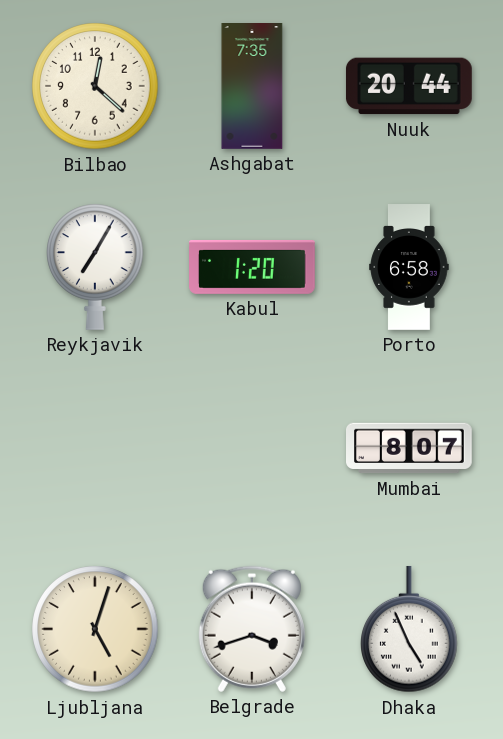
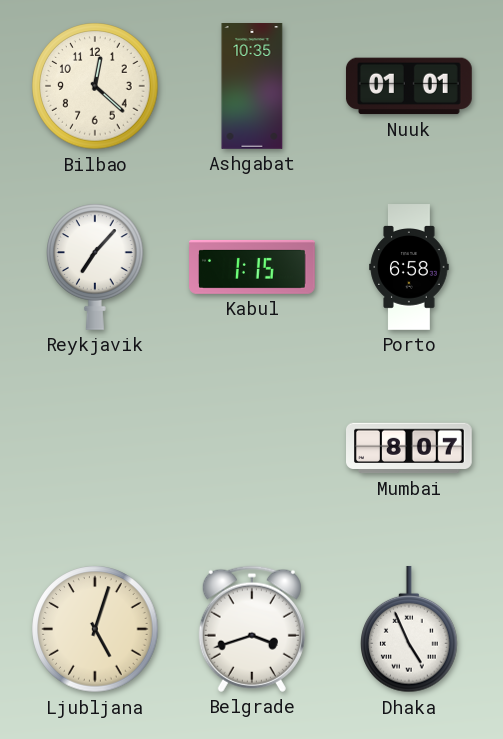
Ashgabat: 7:35 -> 10:35 (252, 87)
Nuuk: 20:44 -> 01:01 (409, 86)
Reykjavik: 7:05 -> 7:07 (96, 267)
Kabul: 1:20 -> 1:15 (253, 267)
